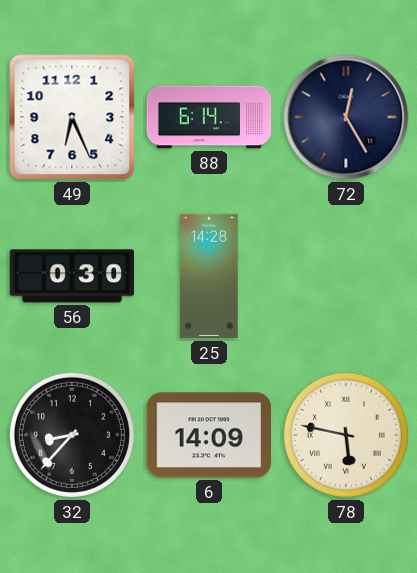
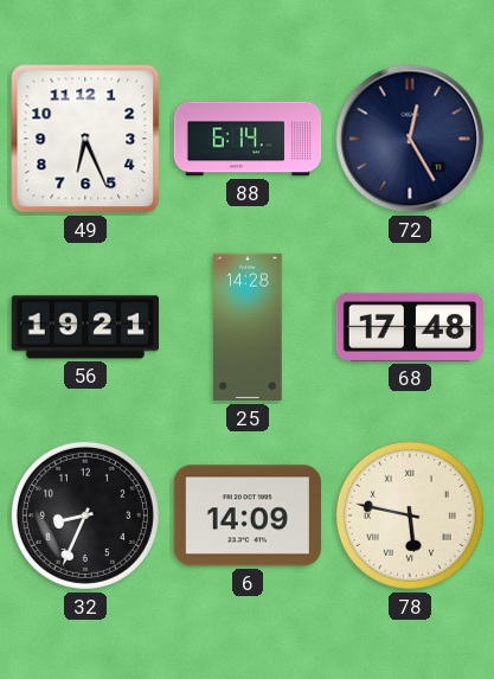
56: 0:30 -> 19:21 (85, 327)
68: none -> 17:48 (410, 327)
32: 8:37 -> 8:34 (85, 515)
